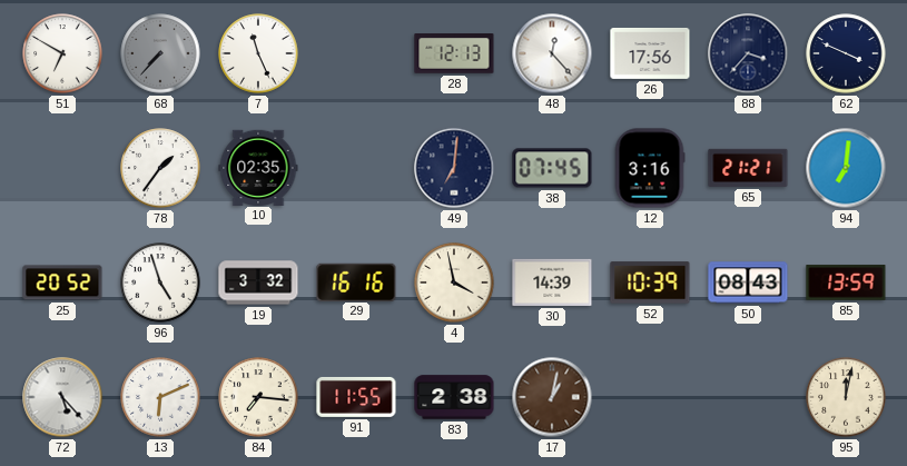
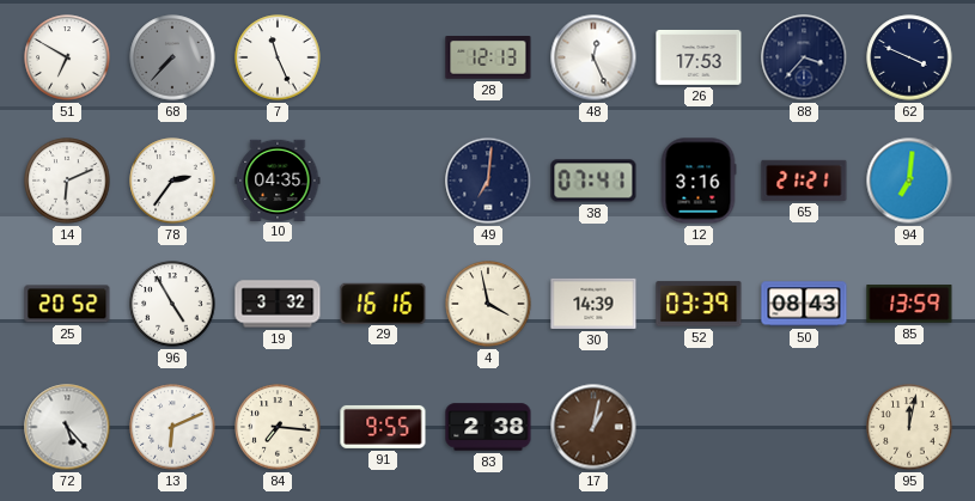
48: 12:23 -> 12:26 (593, 57)
26: 17:56 -> 17:53 (699, 57)
14: none -> 6:11 (67, 181)
78: 1:36 -> 2:36 (172, 181)
10: 02:35 -> 04:35 (278, 179)
38: 07:45 -> 07:41 (593, 181)
96: 4:57 -> 4:55 (172, 304)
52: 10:39 -> 03:39 (699, 304)
91: 11:55 -> 9:55 (383, 427)
